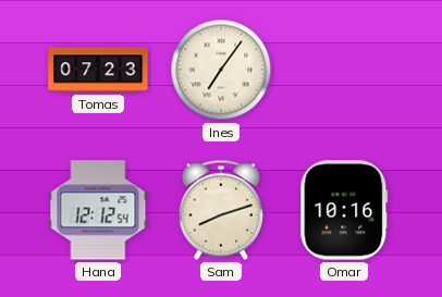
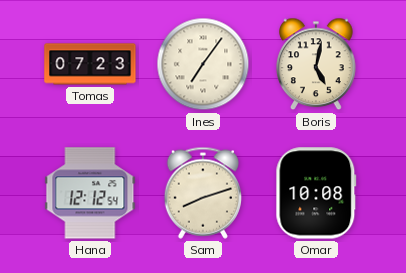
Boris: none -> 5:02 (316, 64)
Omar: 10:16 -> 10:08 (316, 193)
